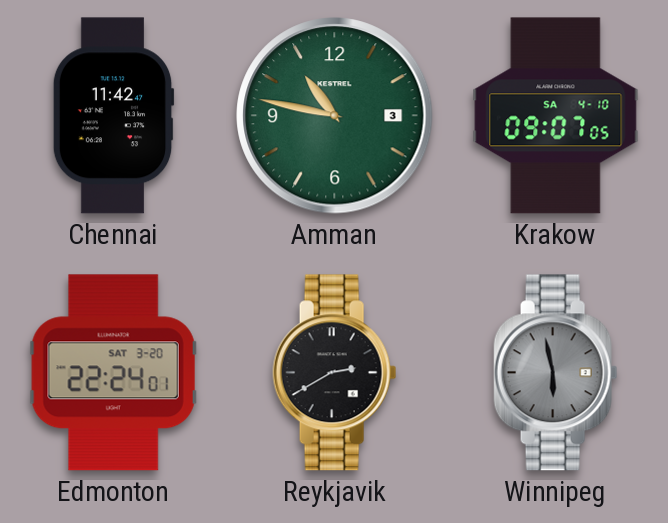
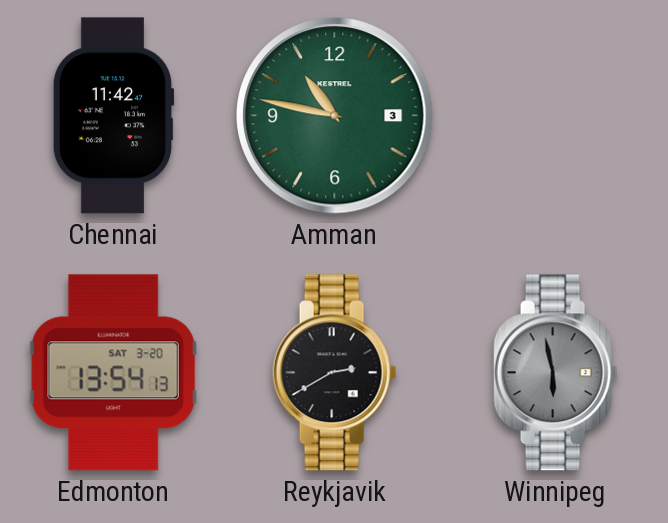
Krakow: 09:07 -> none (556, 116)
Edmonton: 22:24 -> 13:54 (113, 373)
